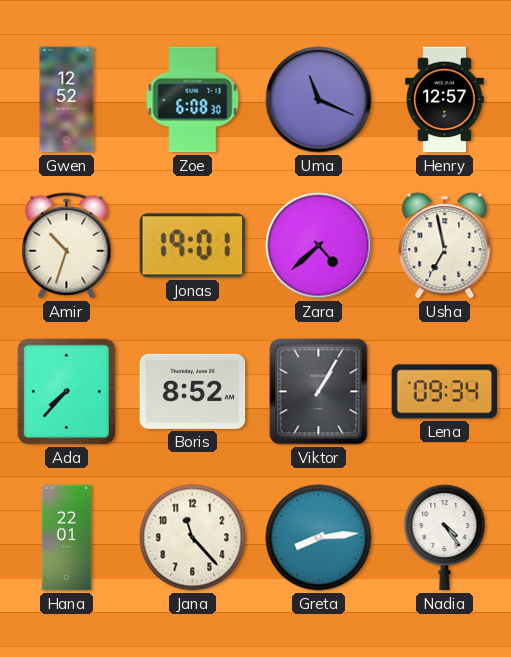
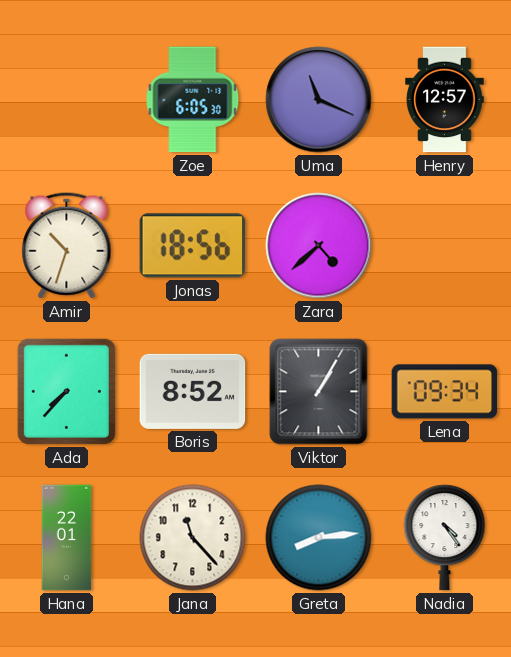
Gwen: 12:52 -> none (67, 100)
Zoe: 6:08 -> 6:05 (193, 100)
Jonas: 19:01 -> 18:56 (193, 246)
Usha: 6:58 -> none (445, 246)
